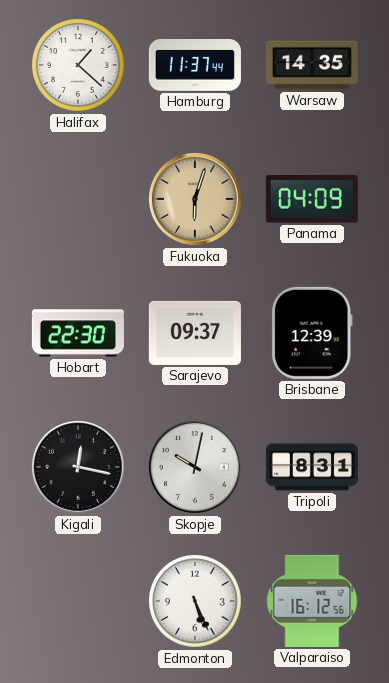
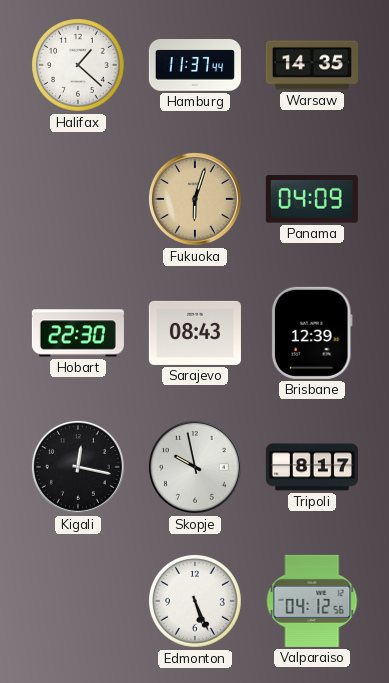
Sarajevo: 09:37 -> 08:43 (195, 333)
Skopje: 10:02 -> 9:58 (195, 467)
Tripoli: 8:31 -> 8:17 (312, 467)
Valparaiso: 16:12 -> 04:12 (312, 601)
